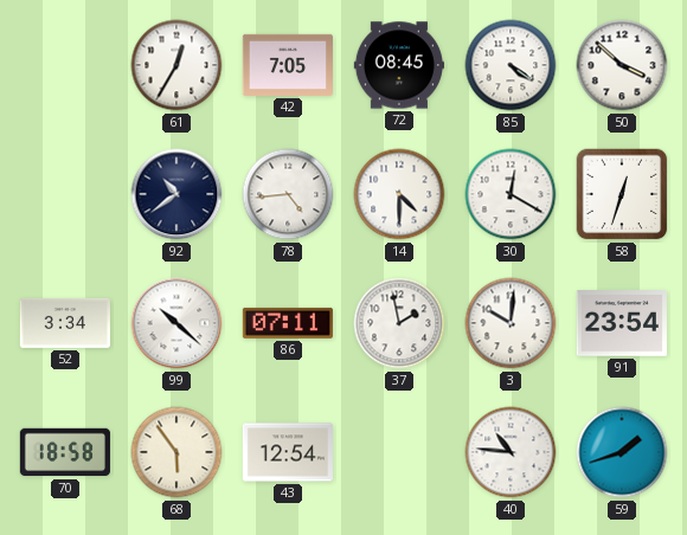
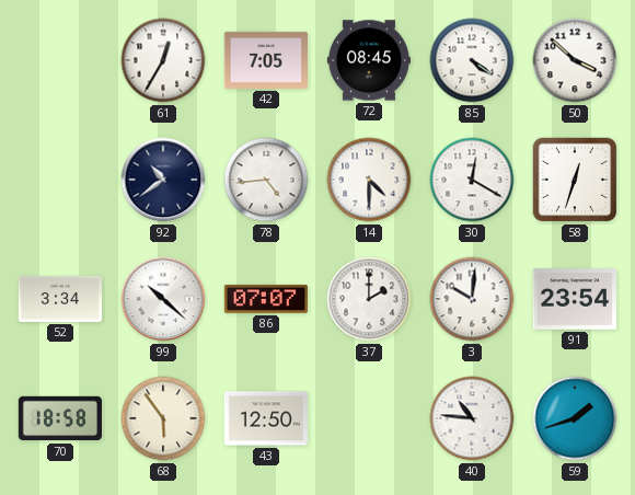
86: 07:11 -> 07:07 (266, 299)
37: 1:58 -> 2:00 (369, 299)
43: 12:54 -> 12:50 (266, 418)
